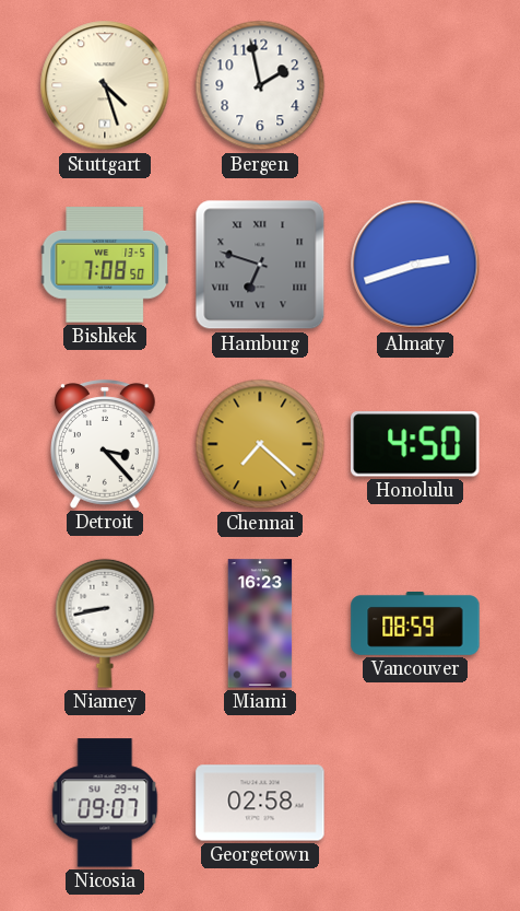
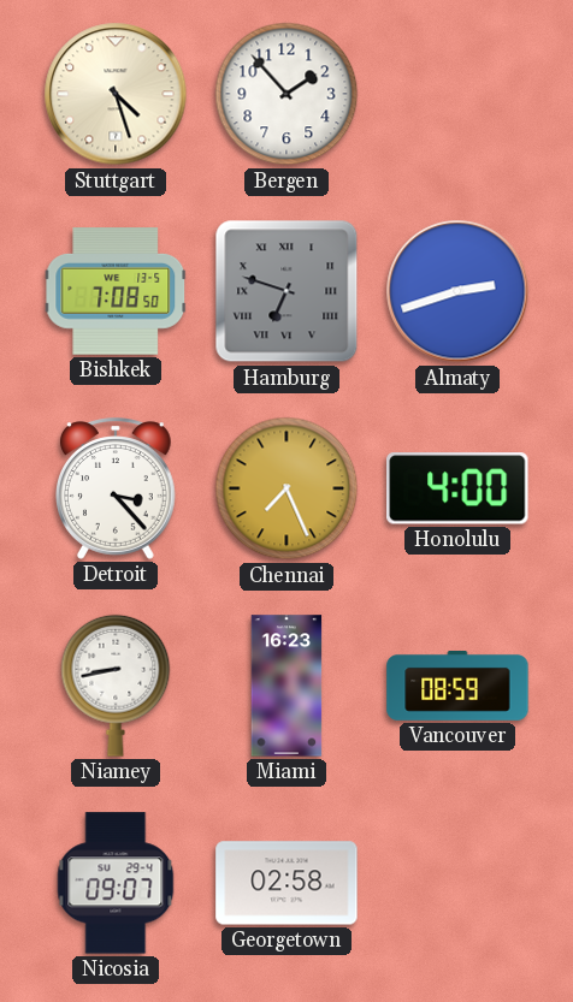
Bergen: 1:58 -> 1:53 (286, 94)
Chennai: 7:22 -> 7:26 (286, 488)
Honolulu: 4:50 -> 4:00 (457, 488)
